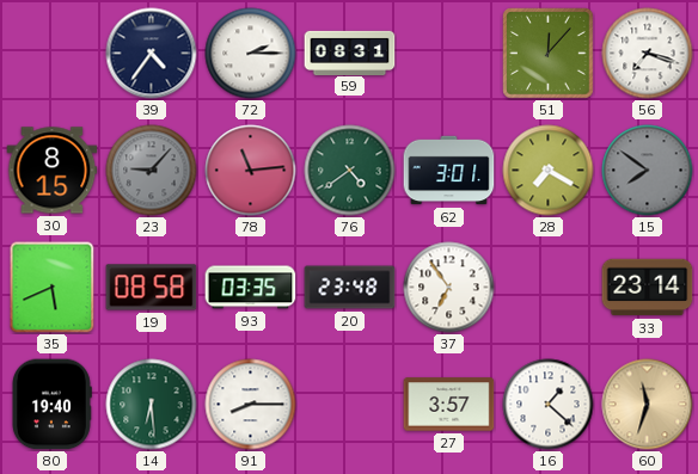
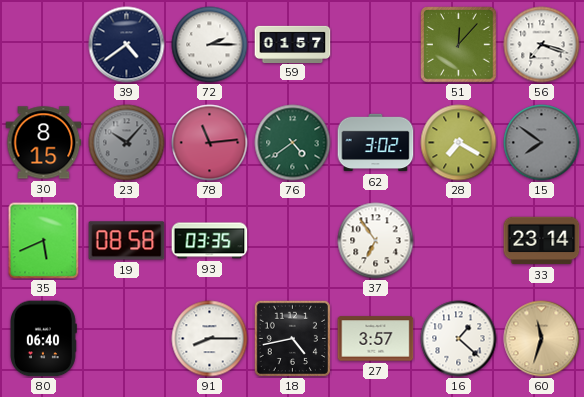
39: 4:36 -> 4:39 (127, 45)
59: 08:31 -> 01:57 (293, 44)
23: 9:07 -> 10:07 (127, 143)
62: 3:01 -> 3:02 (376, 143)
20: 23:48 -> none (350, 288)
80: 19:40 -> 06:40 (43, 339)
14: 6:29 -> none (152, 405)
18: none -> 4:43 (292, 338)
